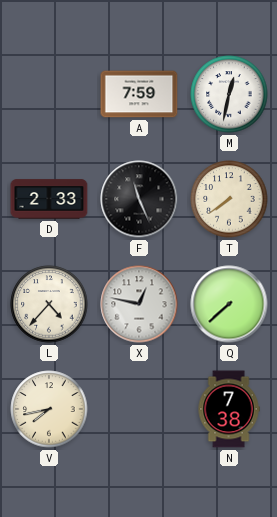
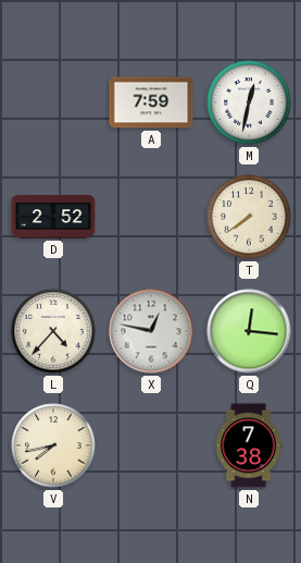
D: 2:33 -> 2:52 (53, 217)
F: 11:26 -> none (139, 199)
Q: 7:38 -> 12:16 (249, 331)
